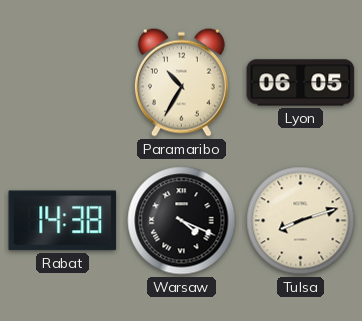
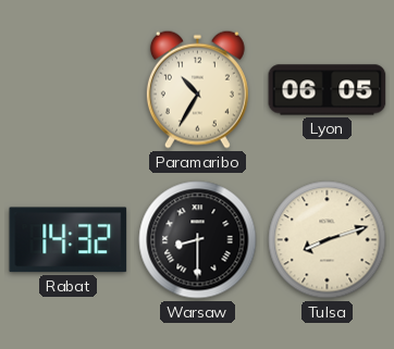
Rabat: 14:38 -> 14:32 (69, 240)
Warsaw: 4:19 -> 8:30 (198, 240)
